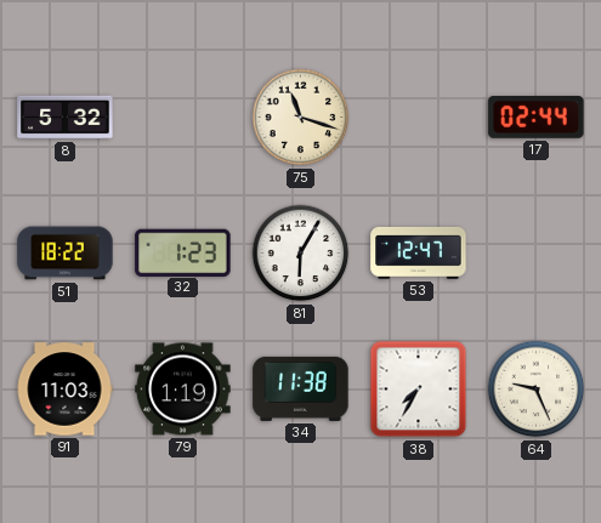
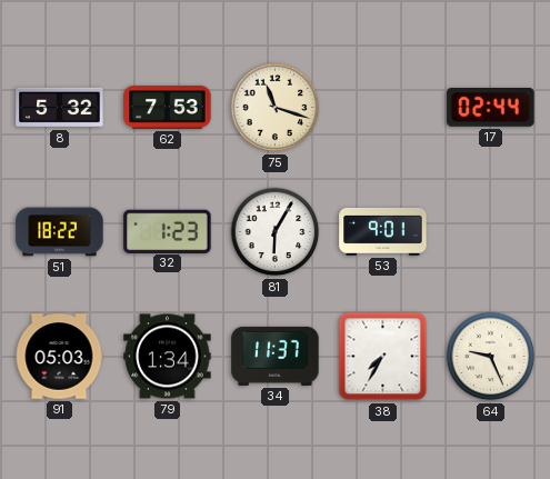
62: none -> 7:53 (168, 108)
53: 12:47 -> 9:01 (383, 232)
91: 11:03 -> 05:03 (59, 357)
79: 1:19 -> 1:34 (168, 357)
34: 11:38 -> 11:37 (276, 356)
